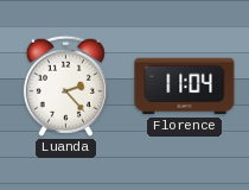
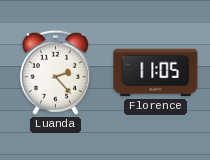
Florence: 11:04 -> 11:05 (156, 73)
